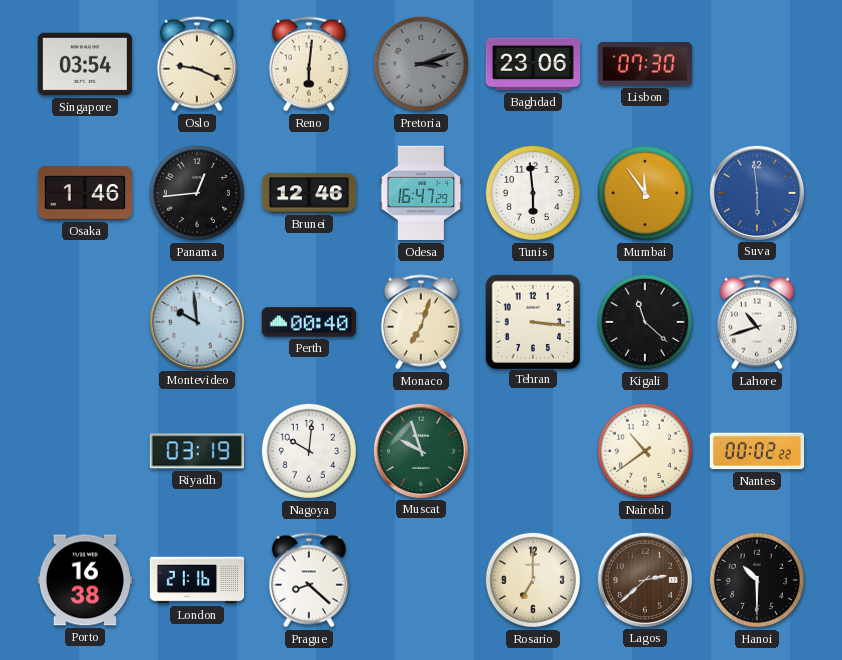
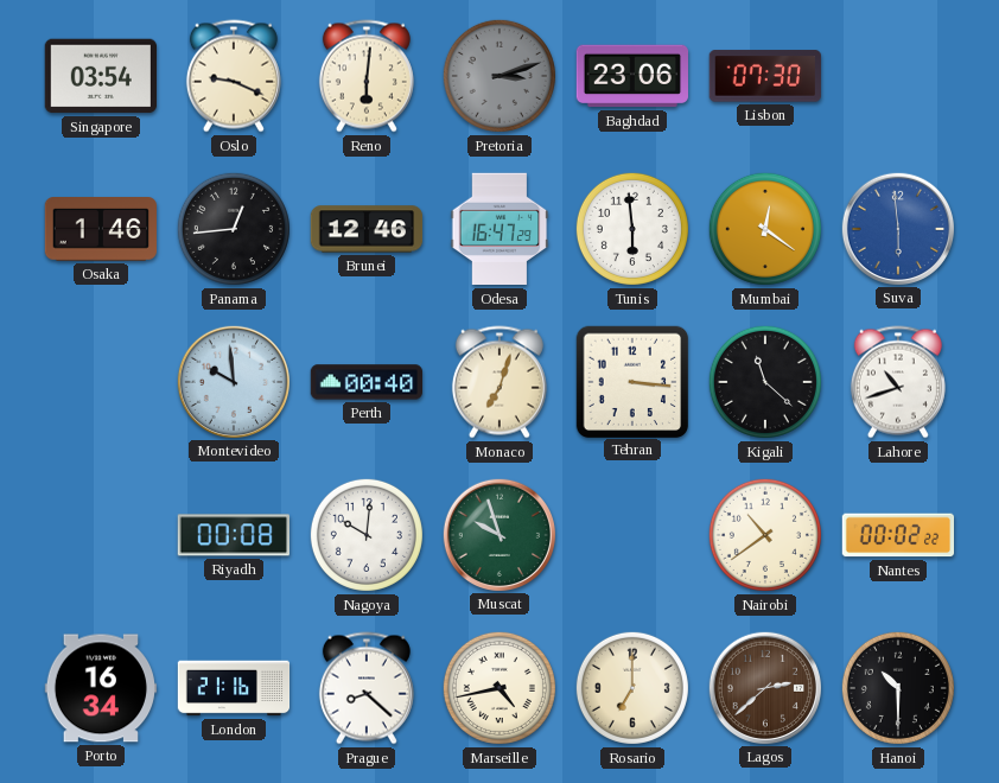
Mumbai: 11:54 -> 12:21 (765, 229)
Riyadh: 03:19 -> 00:08 (233, 535)
Porto: 16:38 -> 16:34 (100, 688)
Marseille: none -> 4:43 (499, 688)
